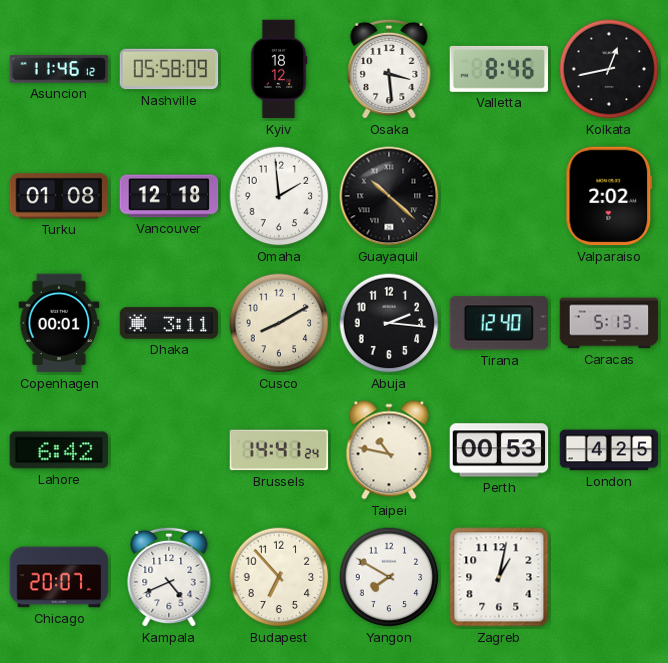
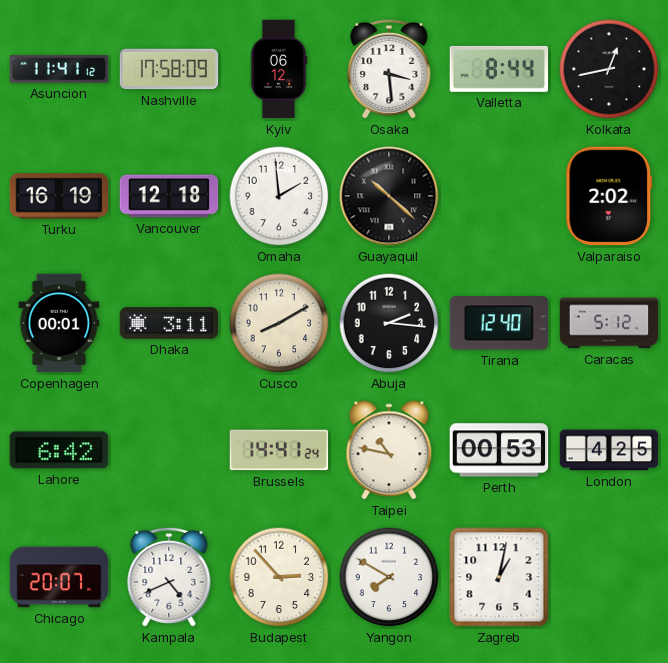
Asuncion: 11:46 -> 11:41 (59, 69)
Nashville: 05:58 -> 17:58 (169, 69)
Kyiv: 18:12 -> 06:12 (279, 69)
Valletta: 8:46 -> 8:44 (499, 69)
Turku: 01:08 -> 16:19 (59, 196)
Caracas: 5:13 -> 5:12 (609, 323)
Budapest: 6:53 -> 2:53 (279, 577)
